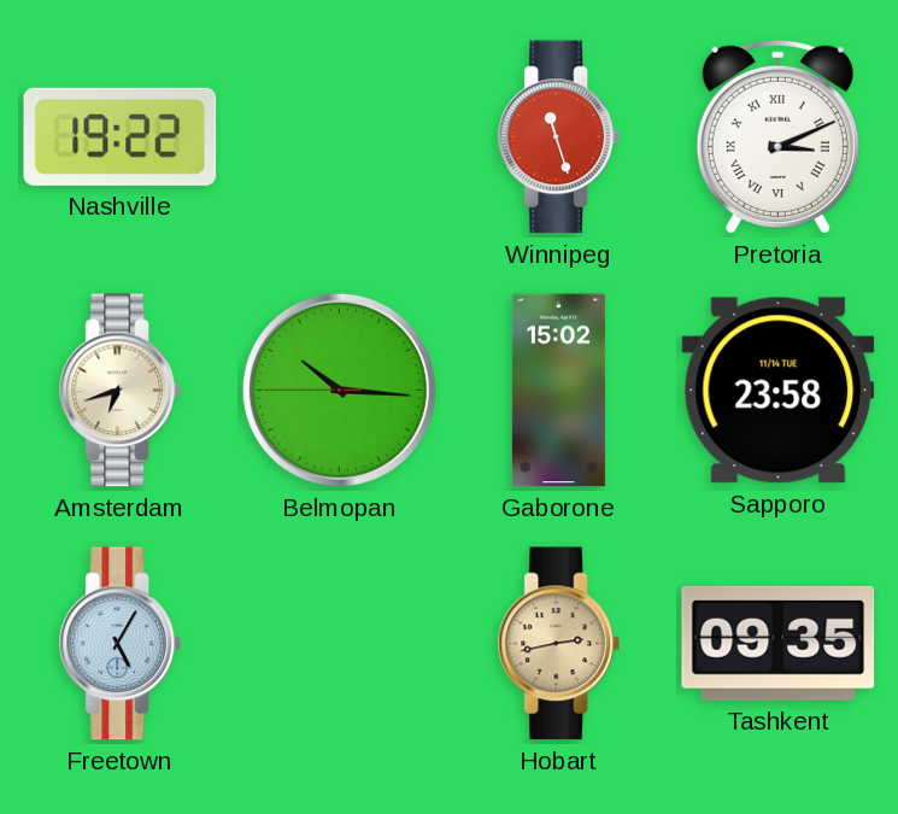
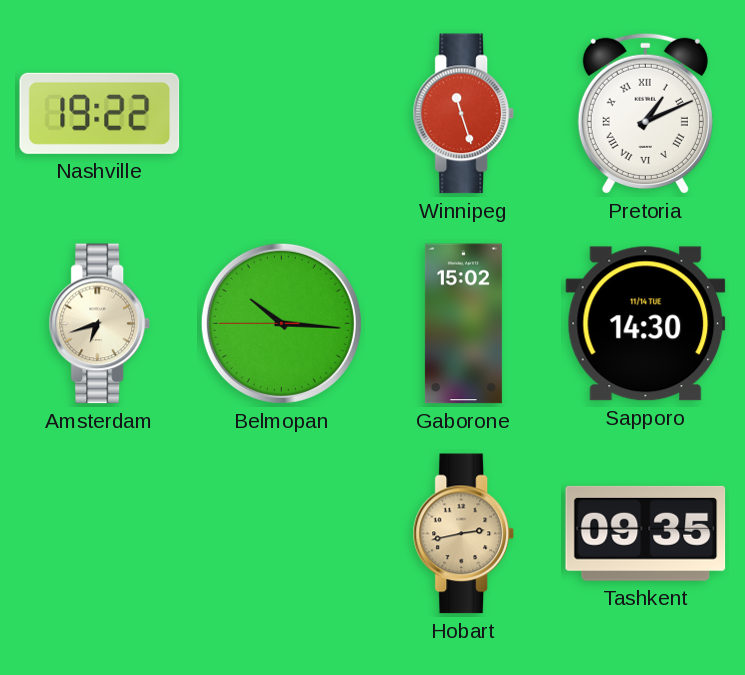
Pretoria: 3:11 -> 1:11 (645, 113)
Sapporo: 23:58 -> 14:30 (646, 324)
Freetown: 5:05 -> none (121, 644)
